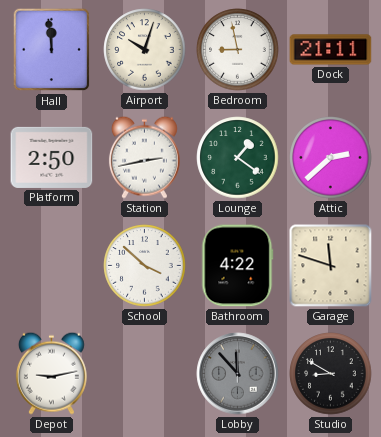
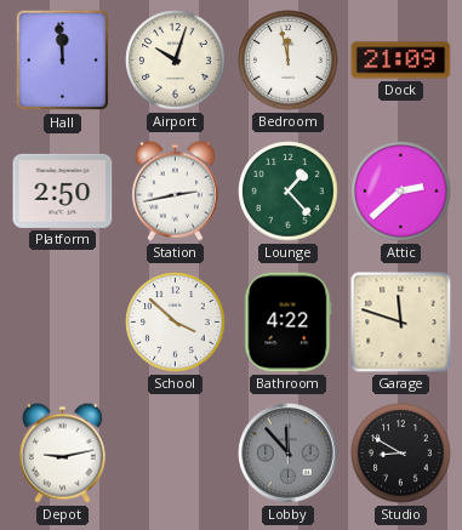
Bedroom: 8:58 -> 11:58 (289, 61)
Dock: 21:11 -> 21:09 (401, 61)
Lounge: 1:21 -> 1:23 (289, 192)
